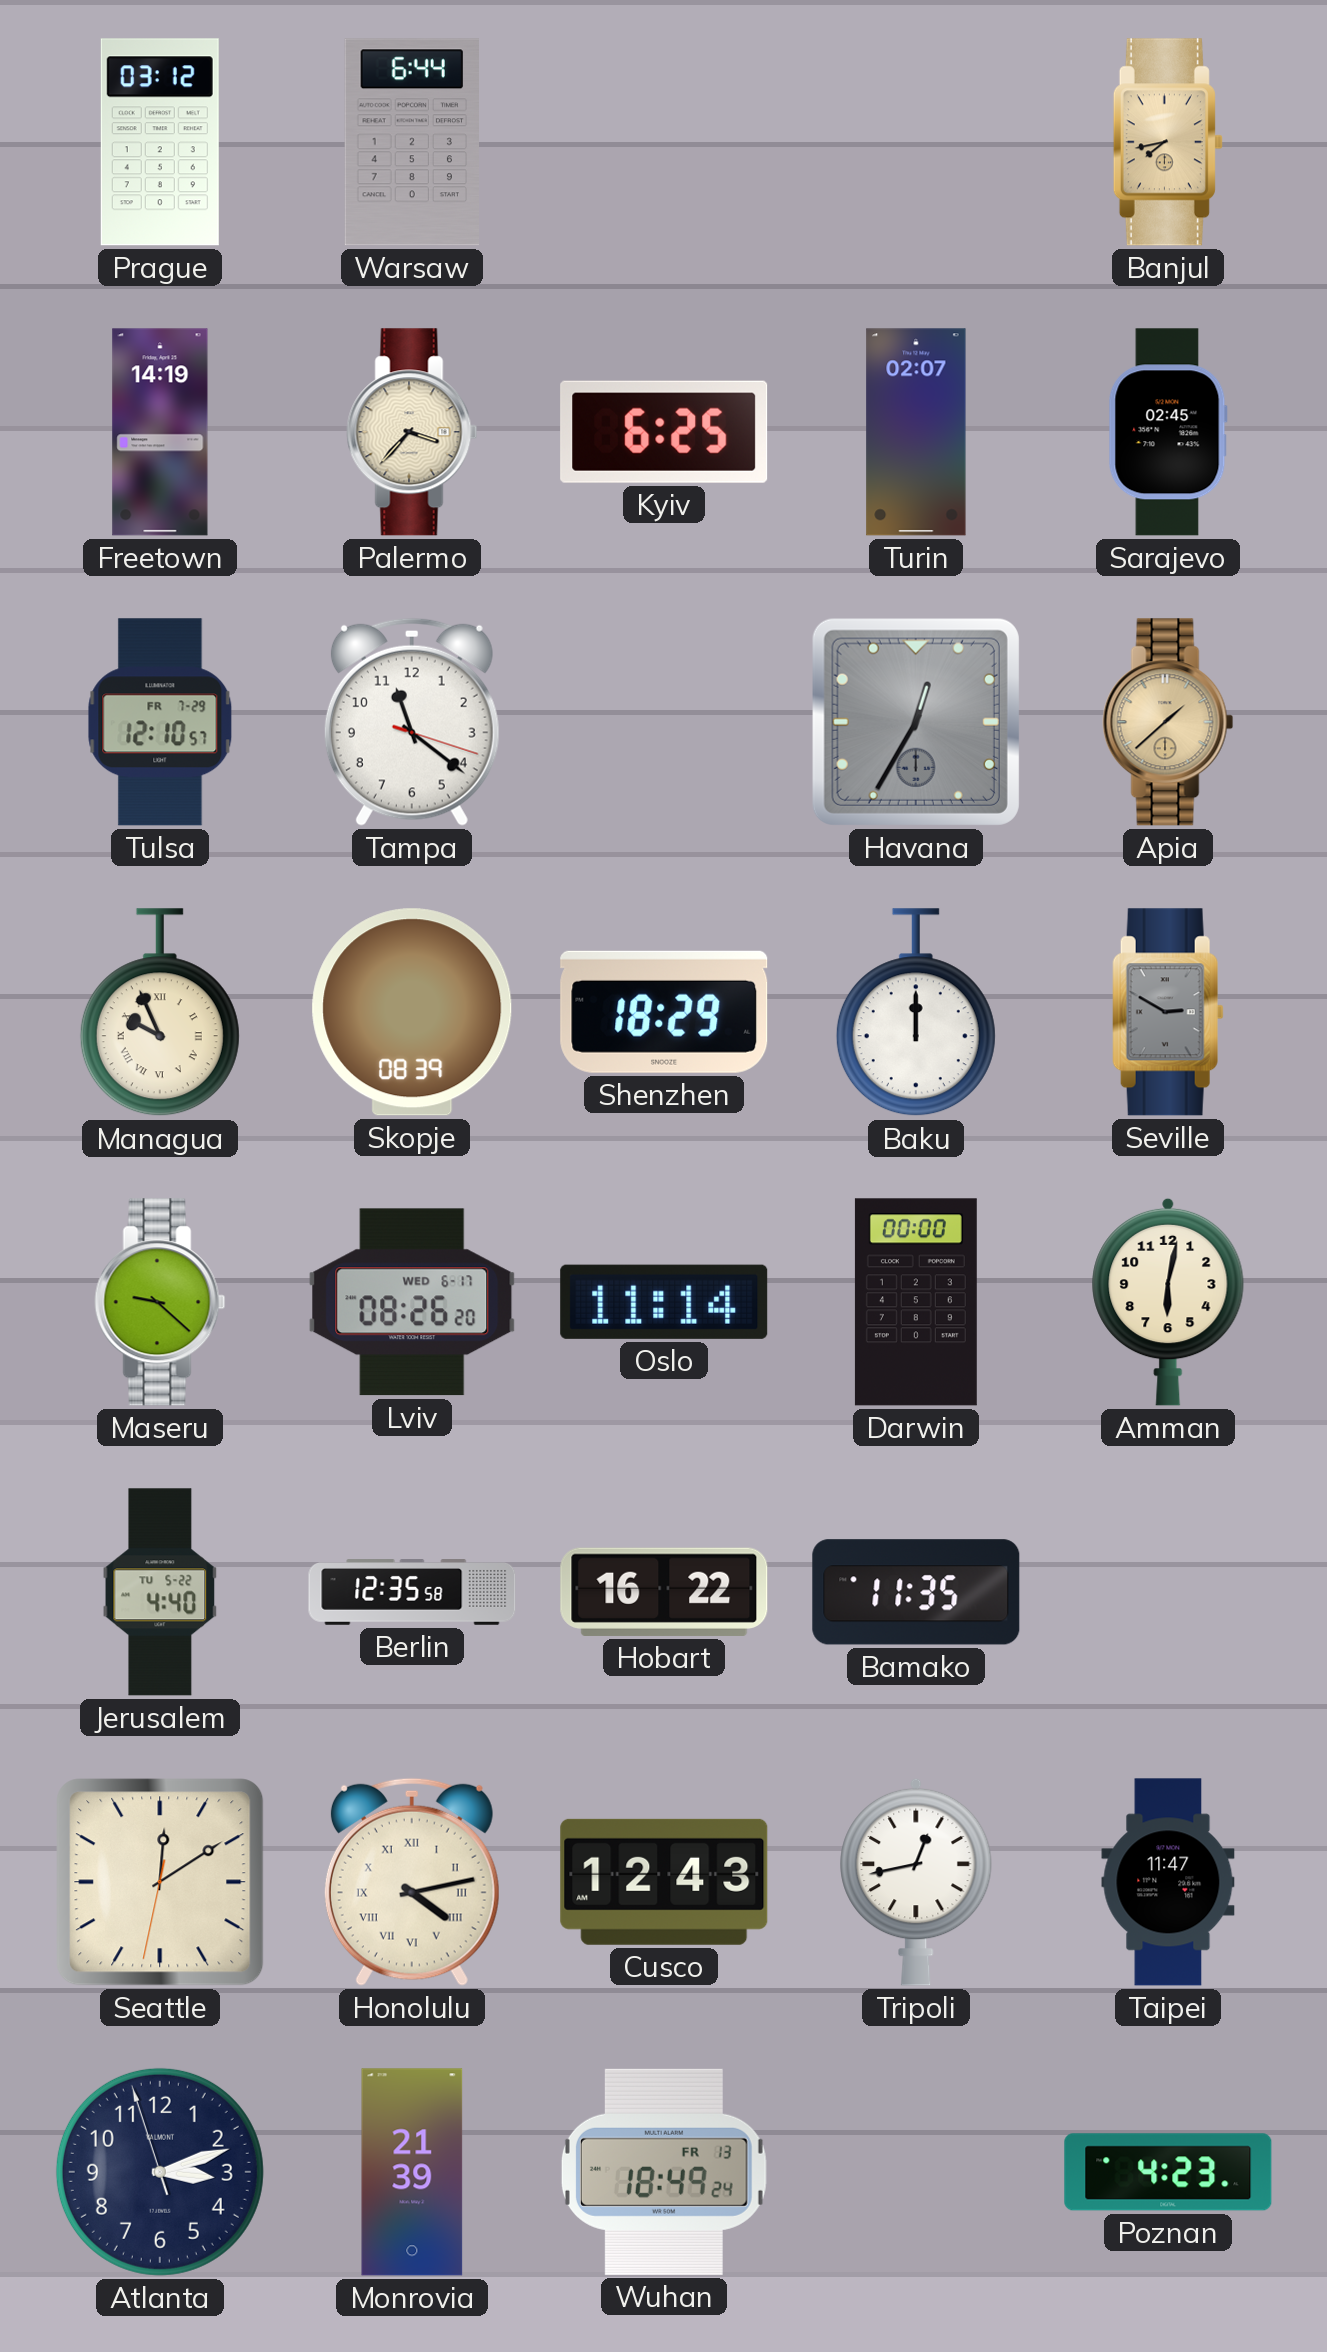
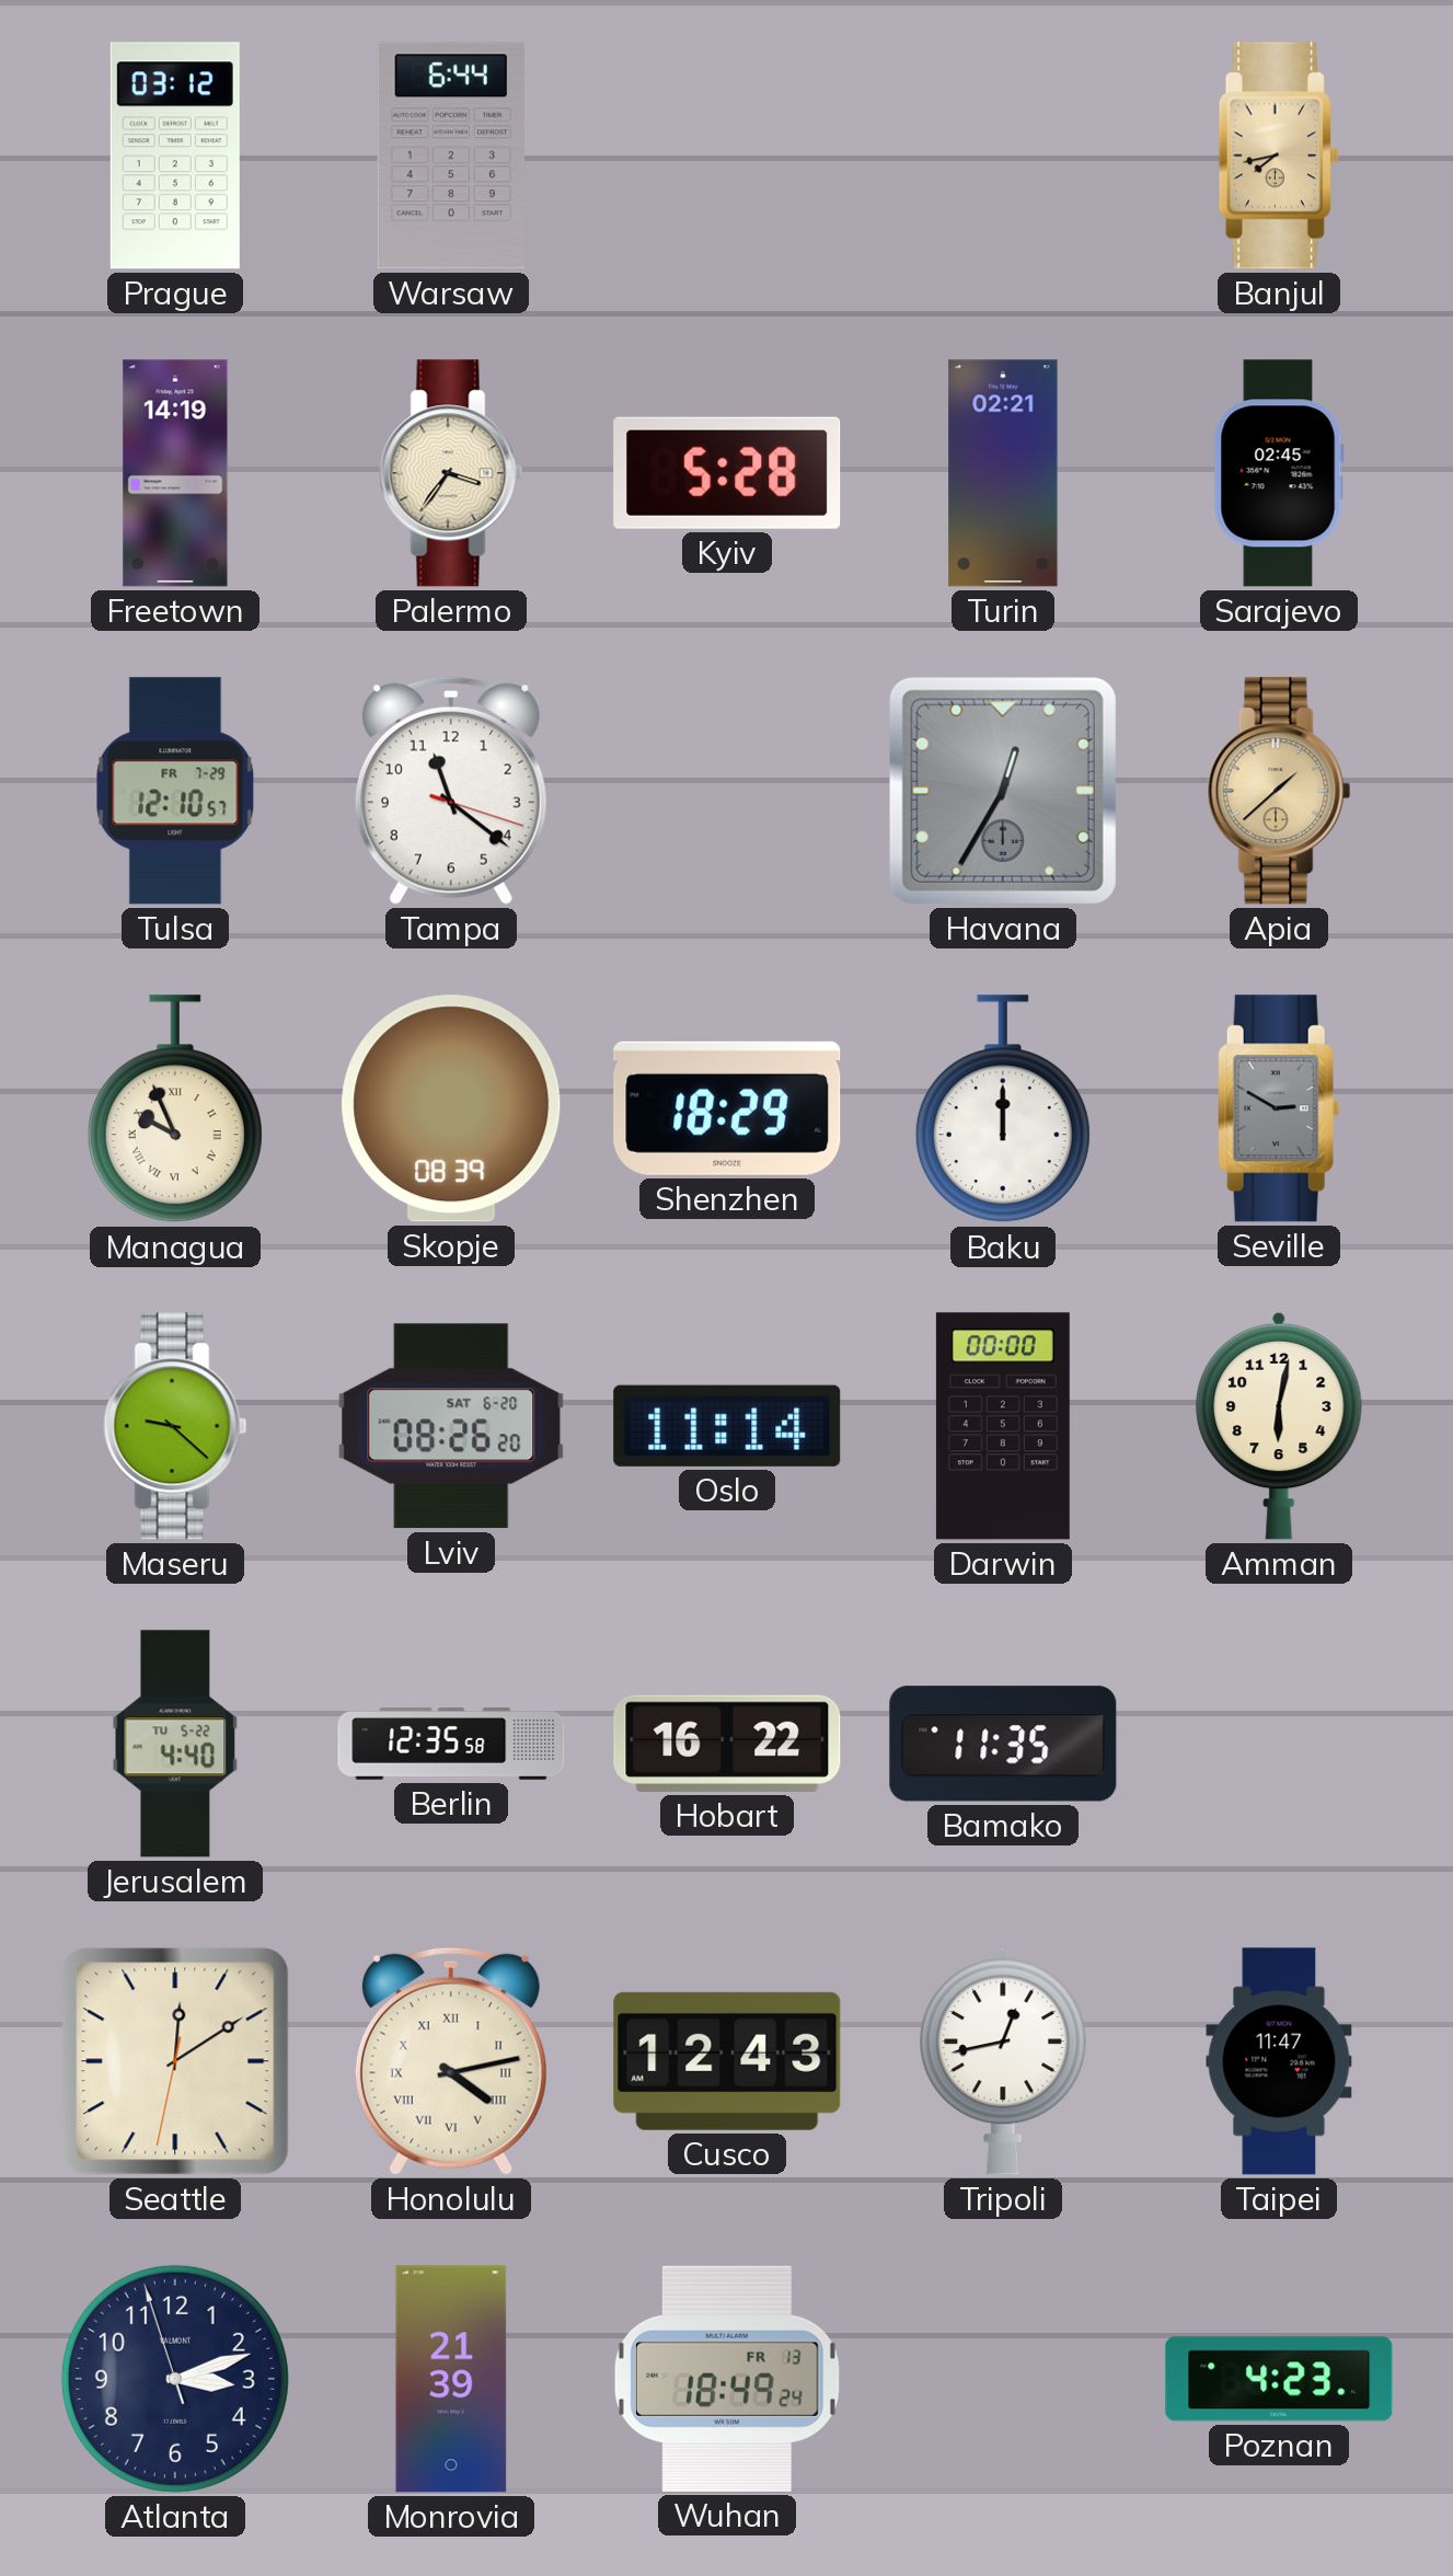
Palermo: 3:37 -> 3:36 (451, 473)
Kyiv: 6:25 -> 5:28 (727, 473)
Turin: 02:07 -> 02:21 (1003, 473)
Lviv date: WED 6-17 -> SAT 6-20 (451, 1426)
